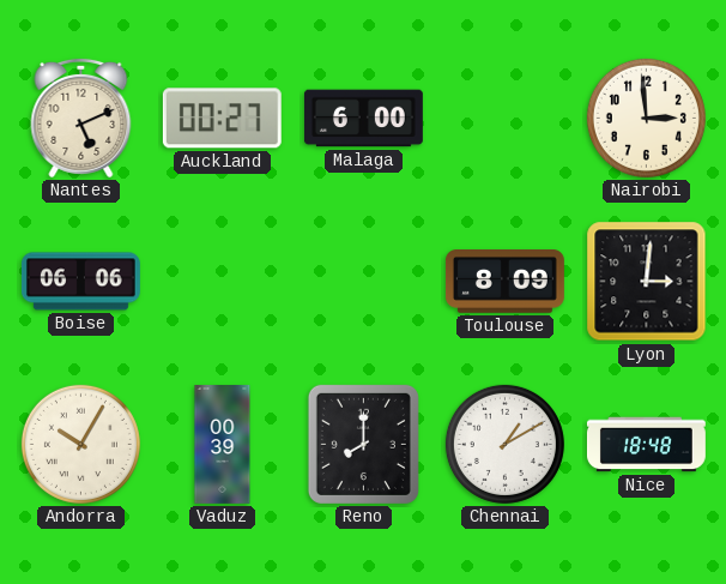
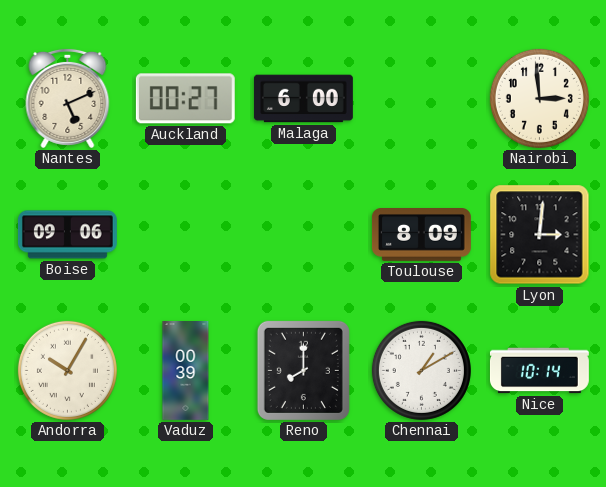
Boise: 06:06 -> 09:06 (67, 235)
Nice: 18:48 -> 10:14 (539, 371)
